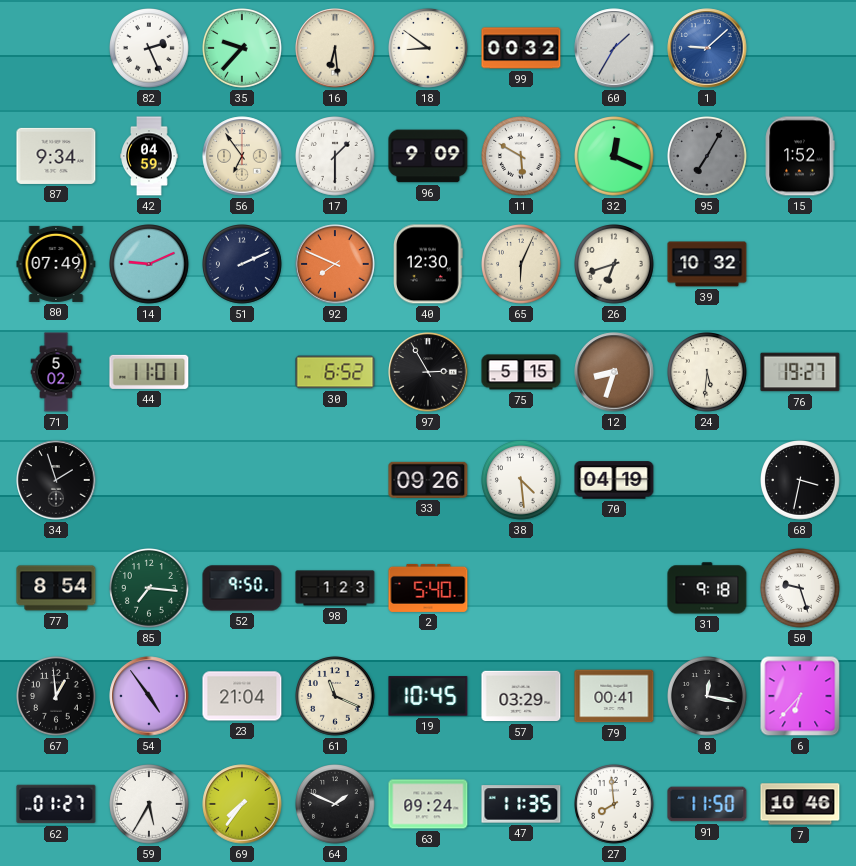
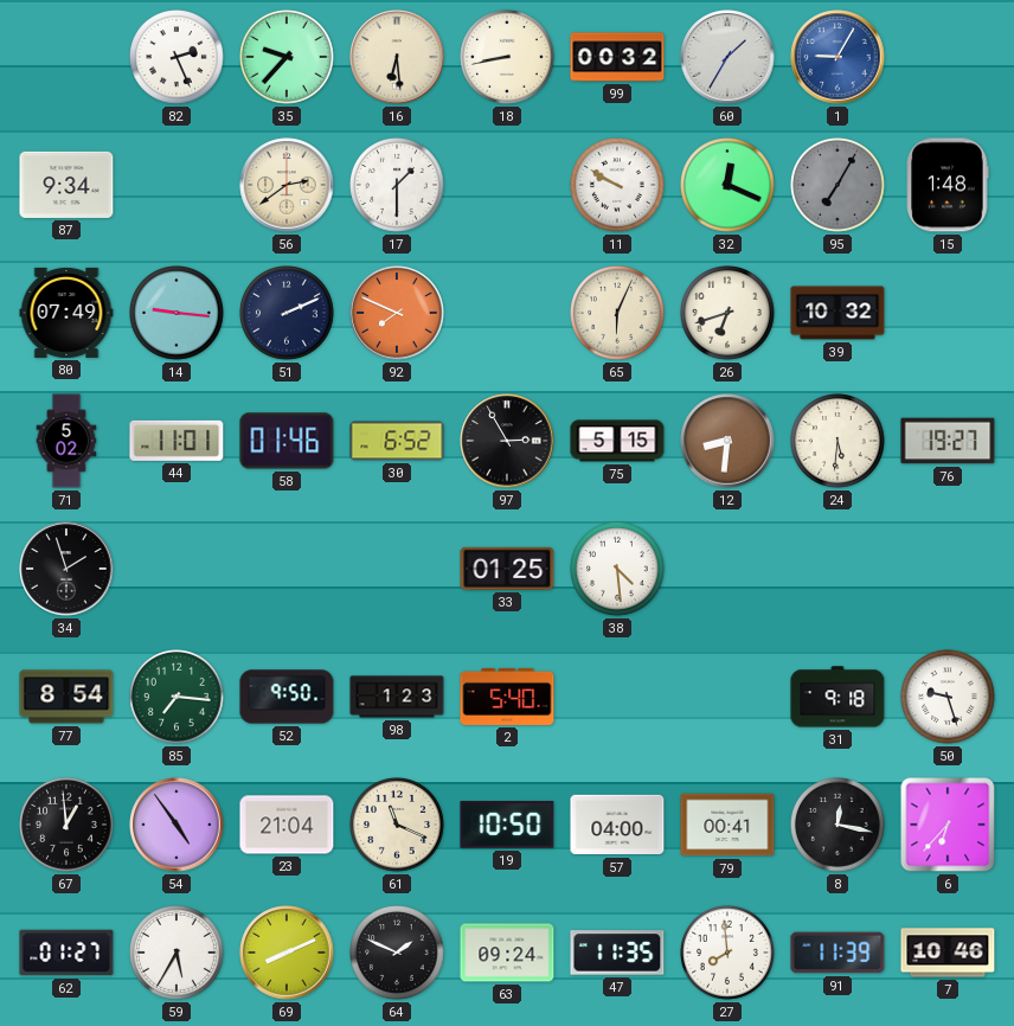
18: 8:51 -> 8:43 (508, 58)
1: 9:08 -> 9:05 (837, 57)
42: 04:59 -> none (150, 156)
56: 6:54 -> 2:39 (287, 185)
96: 9:09 -> none (428, 156)
11: 5:50 -> 9:50 (618, 186)
15: 1:52 -> 1:48 (948, 185)
14: 9:11 -> 9:16 (178, 314)
40: 12:30 -> none (428, 264)
58: none -> 01:46 (287, 441)
12: 8:33 -> 8:31 (727, 441)
33: 09:26 -> 01:25 (507, 569)
70: 04:19 -> none (614, 480)
68: 3:32 -> none (801, 481)
19: 10:45 -> 10:50 (507, 825)
57: 03:29 -> 04:00 (617, 825)
69: 7:36 -> 8:11 (287, 953)
91: 11:50 -> 11:39 (837, 953)
